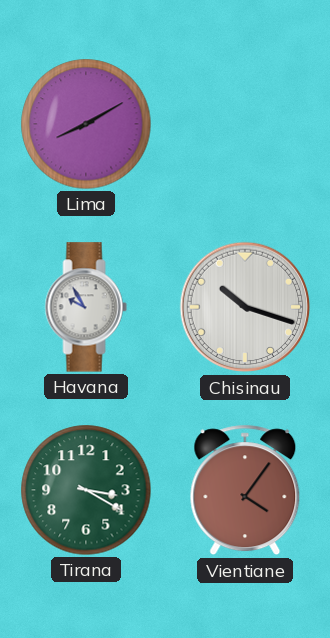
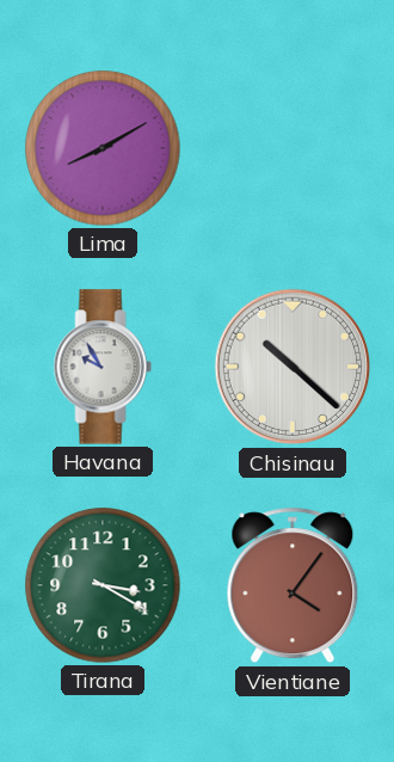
Chisinau: 10:18 -> 10:22 (293, 367)
